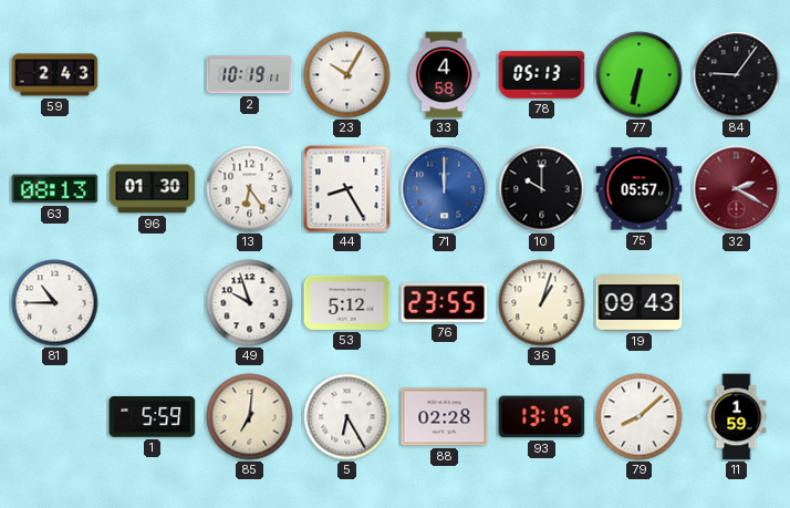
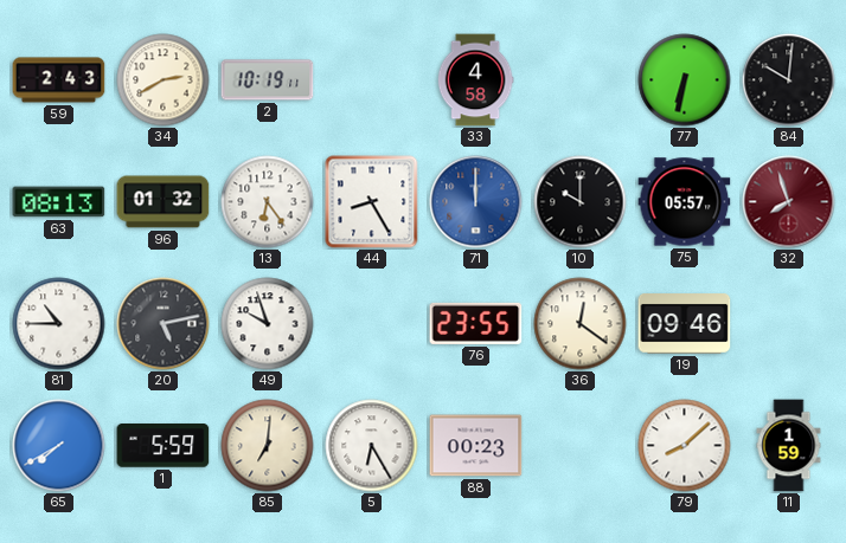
34: none -> 2:40 (164, 80)
23: 10:05 -> none (347, 75)
78: 05:13 -> none (542, 75)
84: 9:06 -> 10:01 (789, 80)
96: 01:30 -> 01:32 (164, 202)
32: 2:20 -> 7:57 (789, 202)
20: none -> 5:13 (164, 324)
53: 5:12 -> none (347, 302)
36: 1:03 -> 12:21 (581, 324)
19: 09:43 -> 09:46 (685, 324)
65: none -> 7:40 (59, 446)
88: 02:28 -> 00:23 (476, 446)
93: 13:15 -> none (542, 417)
